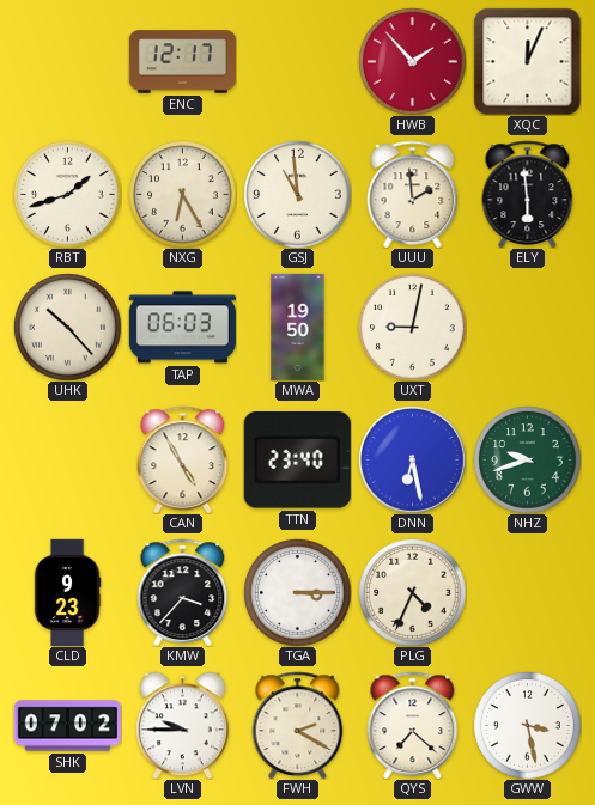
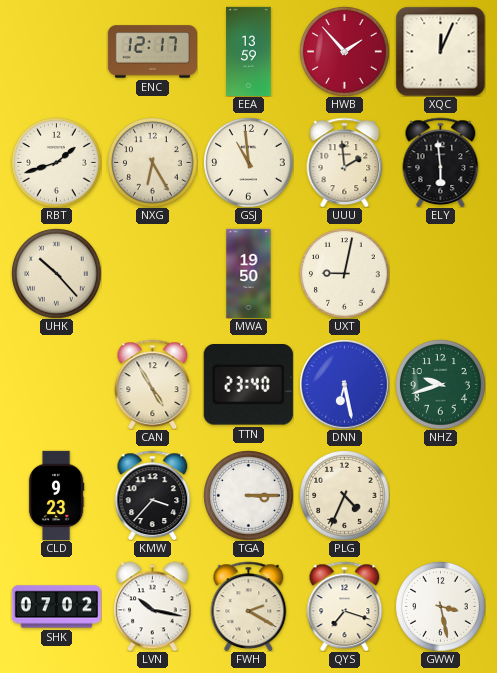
EEA: none -> 13:59 (249, 51)
TAP: 06:03 -> none (182, 328)
LVN: 9:45 -> 10:17 (152, 606)
QYS: 7:22 -> 7:18 (345, 606)
